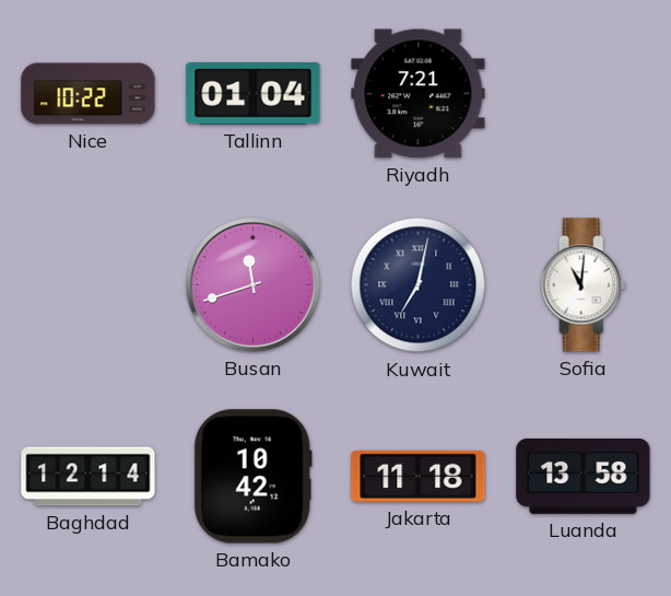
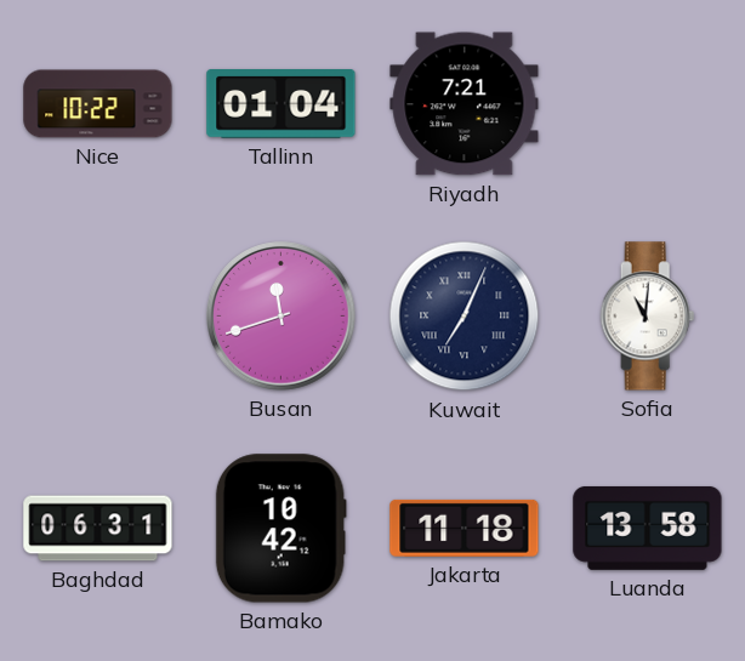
Kuwait: 7:02 -> 7:04 (465, 317)
Baghdad: 12:14 -> 06:31 (98, 529)
